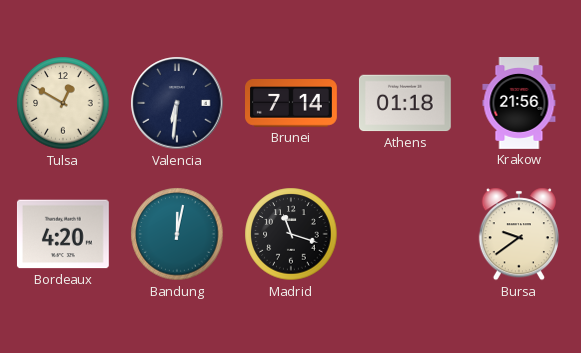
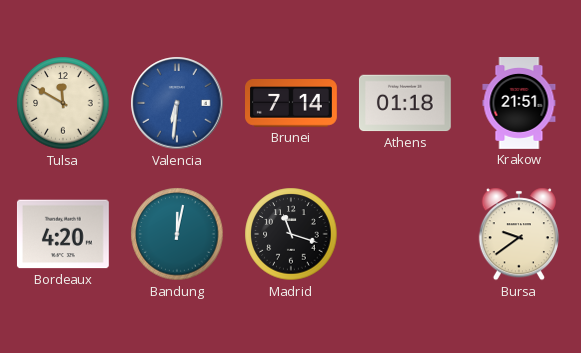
Tulsa: 12:50 -> 11:50 (63, 103)
Valencia dial: navy -> blue (177, 103)
Krakow: 21:56 -> 21:51 (519, 104)
